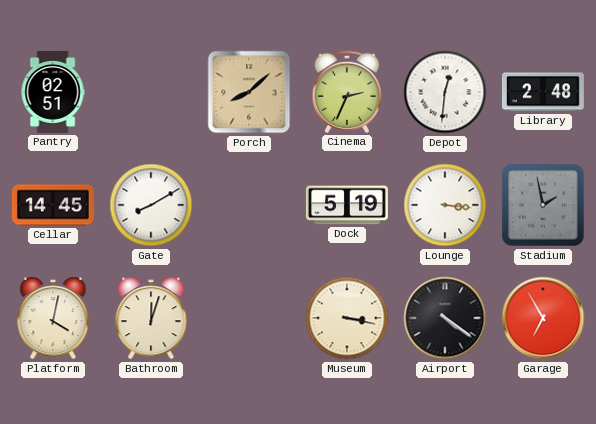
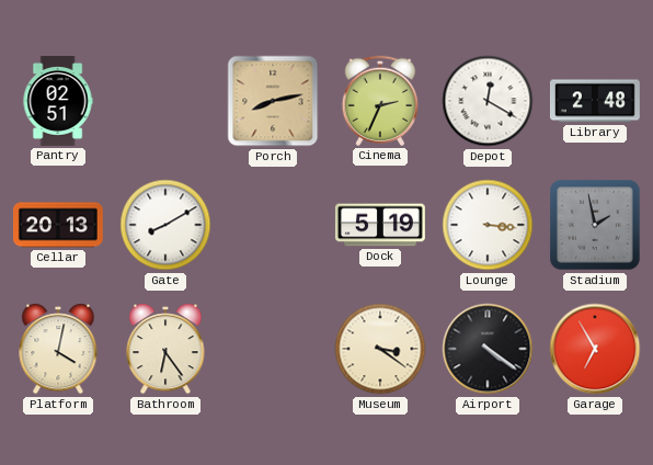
Porch: 8:08 -> 8:13 (273, 101)
Depot: 12:31 -> 12:20 (488, 101)
Cellar: 14:45 -> 20:13 (58, 225)
Bathroom: 12:03 -> 6:24 (165, 349)
Museum: 3:17 -> 3:21 (380, 349)
